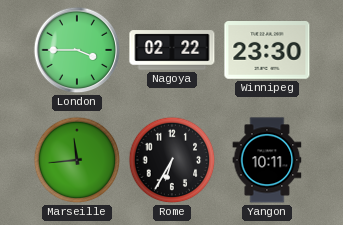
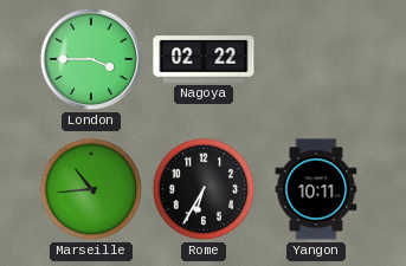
Winnipeg: 23:30 -> none (267, 51)
Marseille: 11:44 -> 10:44 (91, 189)
